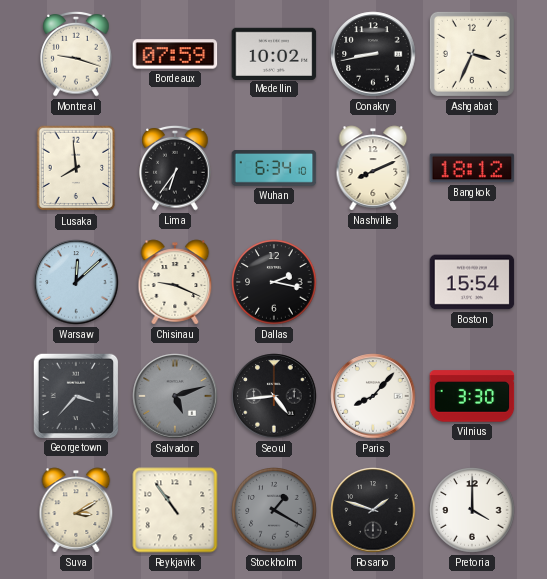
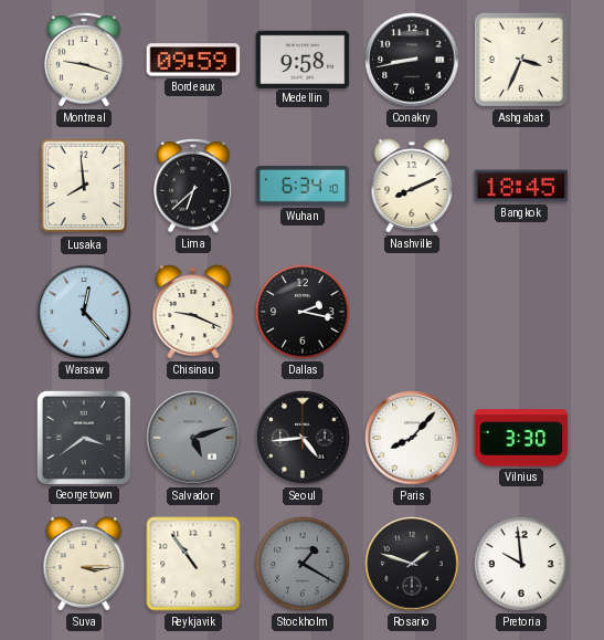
Bordeaux: 07:59 -> 09:59 (193, 60)
Medellin: 10:02 -> 9:58 (303, 59)
Lima: 6:36 -> 6:38 (193, 187)
Bangkok: 18:12 -> 18:45 (521, 186)
Warsaw: 12:08 -> 12:23 (84, 312)
Boston: 15:54 -> none (472, 282)
Georgetown: 3:37 -> 3:39 (83, 437)
Suva: 3:10 -> 3:15 (84, 564)
Pretoria: 4:00 -> 9:59 (521, 564)
